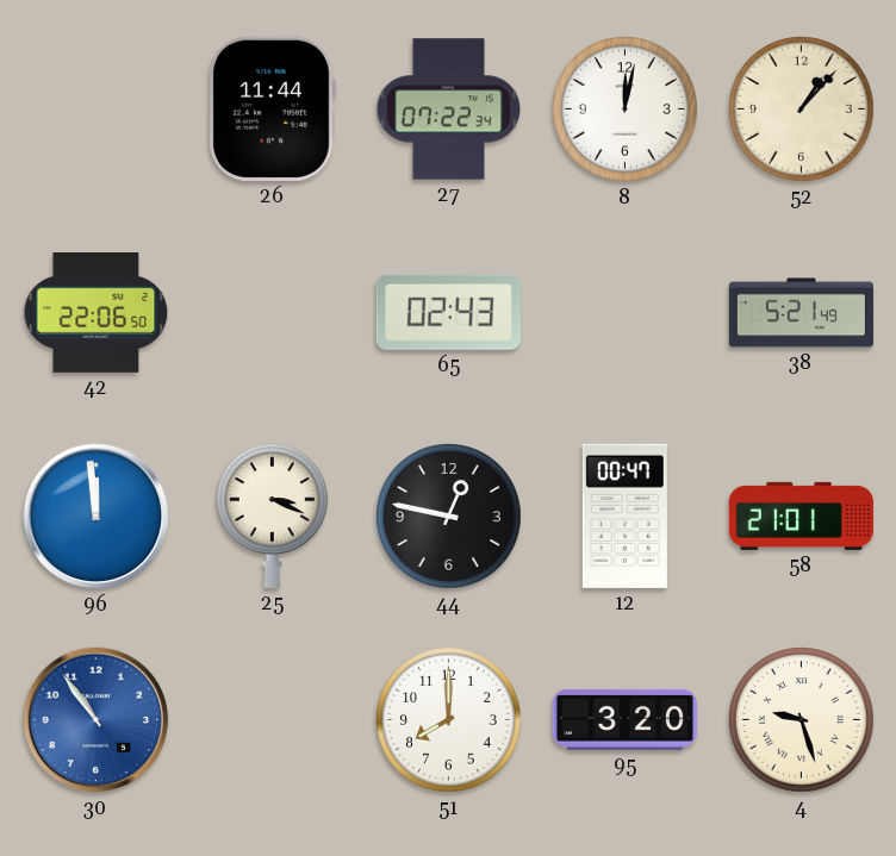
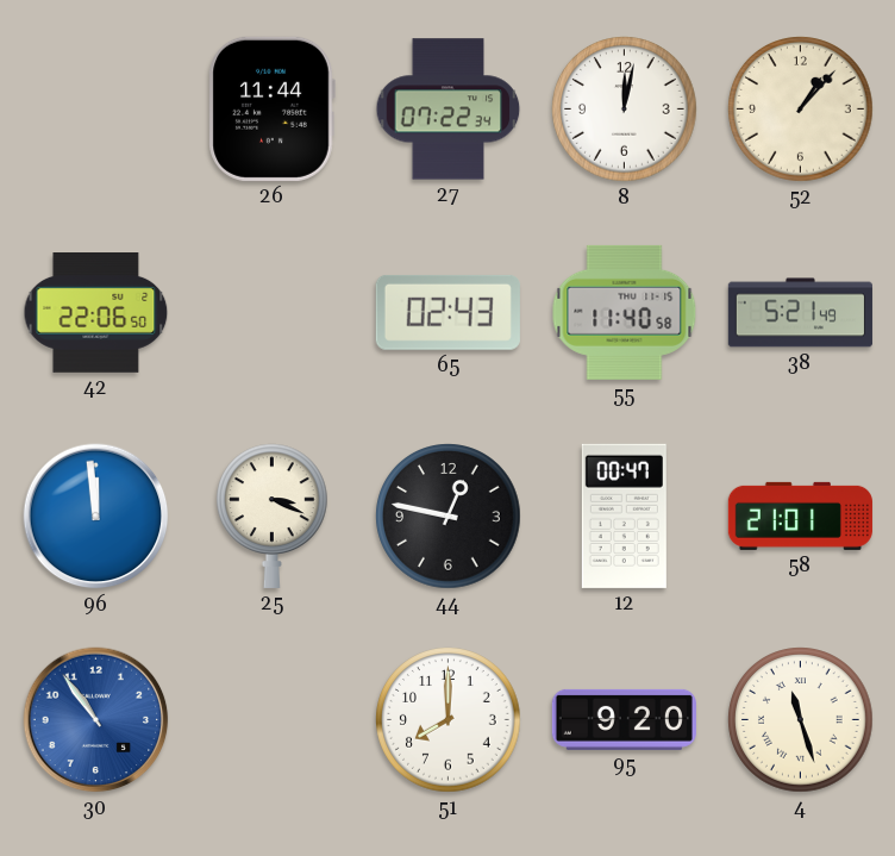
55: none -> 11:40 (625, 312)
95: 3:20 -> 9:20 (624, 719)
4: 9:27 -> 11:27 (801, 720)
